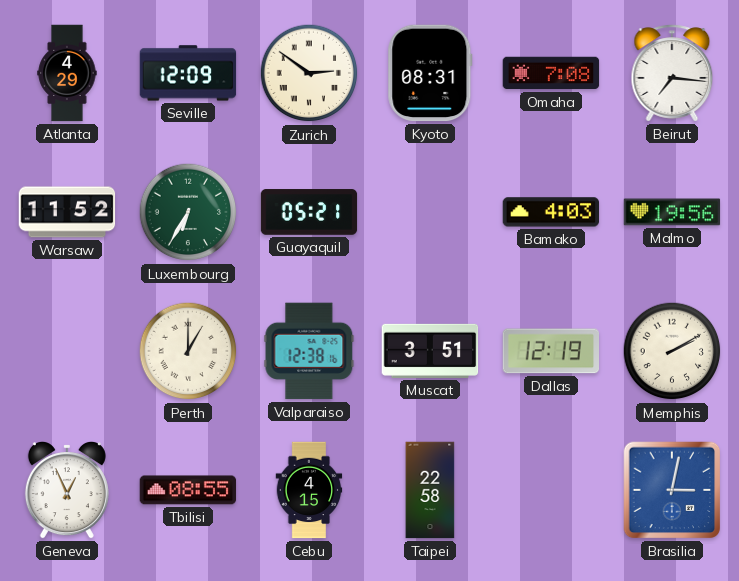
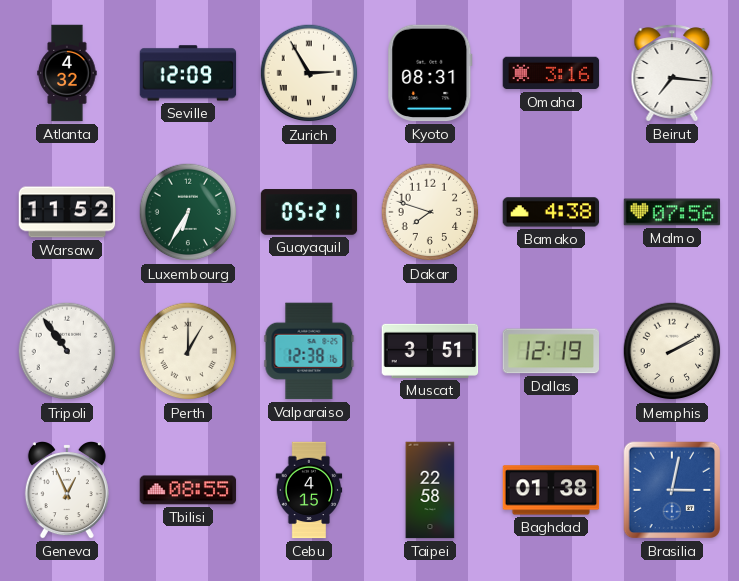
Atlanta: 4:29 -> 4:32 (67, 73)
Zurich: 2:51 -> 2:55 (309, 73)
Omaha: 7:08 -> 3:16 (551, 73)
Dakar: none -> 7:48 (430, 212)
Bamako: 4:03 -> 4:38 (551, 212)
Malmo: 19:56 -> 07:56 (672, 212)
Tripoli: none -> 10:54 (67, 351)
Baghdad: none -> 01:38 (551, 490)
